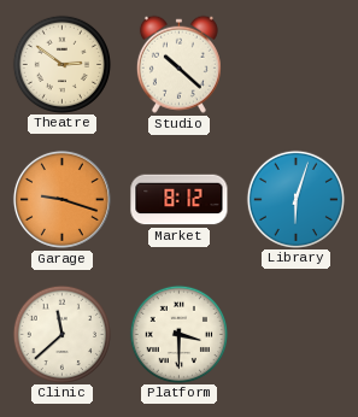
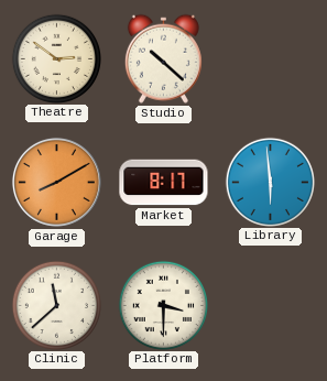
Garage: 9:18 -> 8:10 (56, 182)
Market: 8:12 -> 8:17 (164, 183)
Library: 6:03 -> 5:59 (270, 182)
